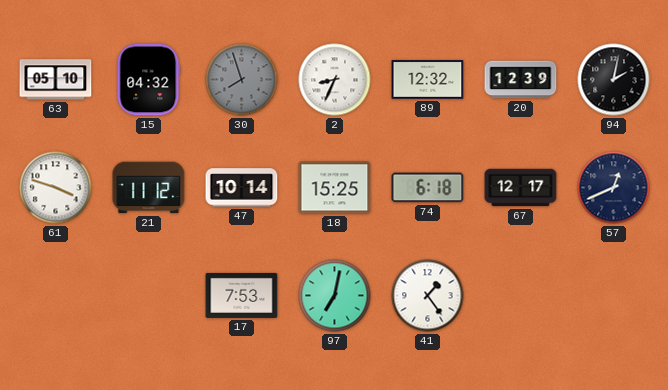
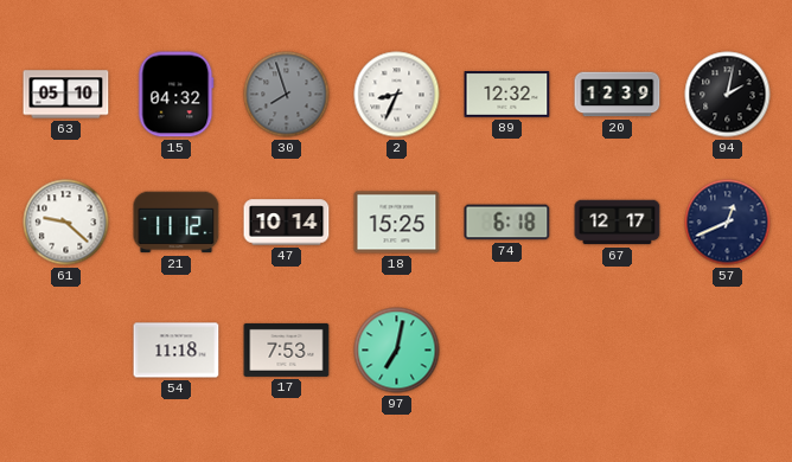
61: 3:48 -> 9:22 (66, 223)
54: none -> 11:18 (177, 351)
41: 1:24 -> none (428, 296)
